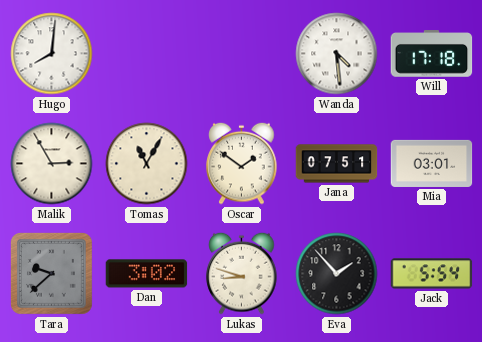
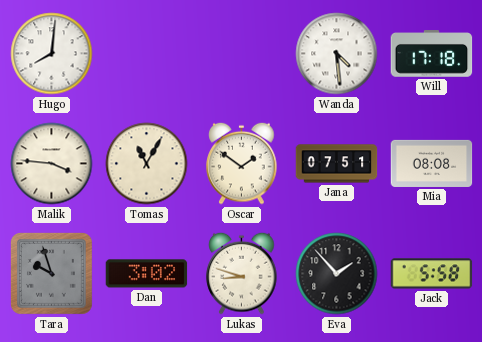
Malik: 2:55 -> 3:46 (52, 164)
Mia: 03:01 -> 08:08 (432, 163)
Tara: 9:38 -> 9:57 (51, 273)
Jack: 5:54 -> 5:58 (432, 274)
